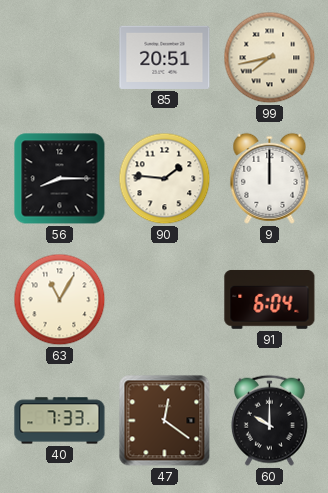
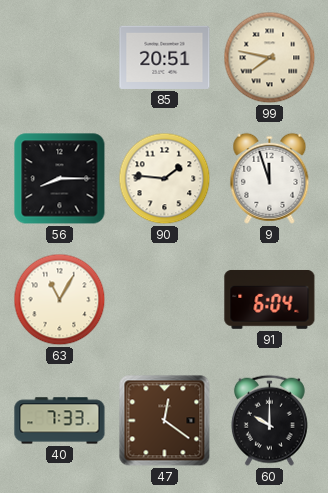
99: 7:43 -> 7:47 (270, 58)
9: 12:00 -> 11:57 (270, 178)
